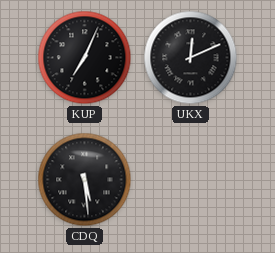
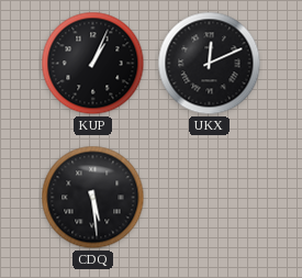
KUP: 7:04 -> 1:04 (93, 64)
